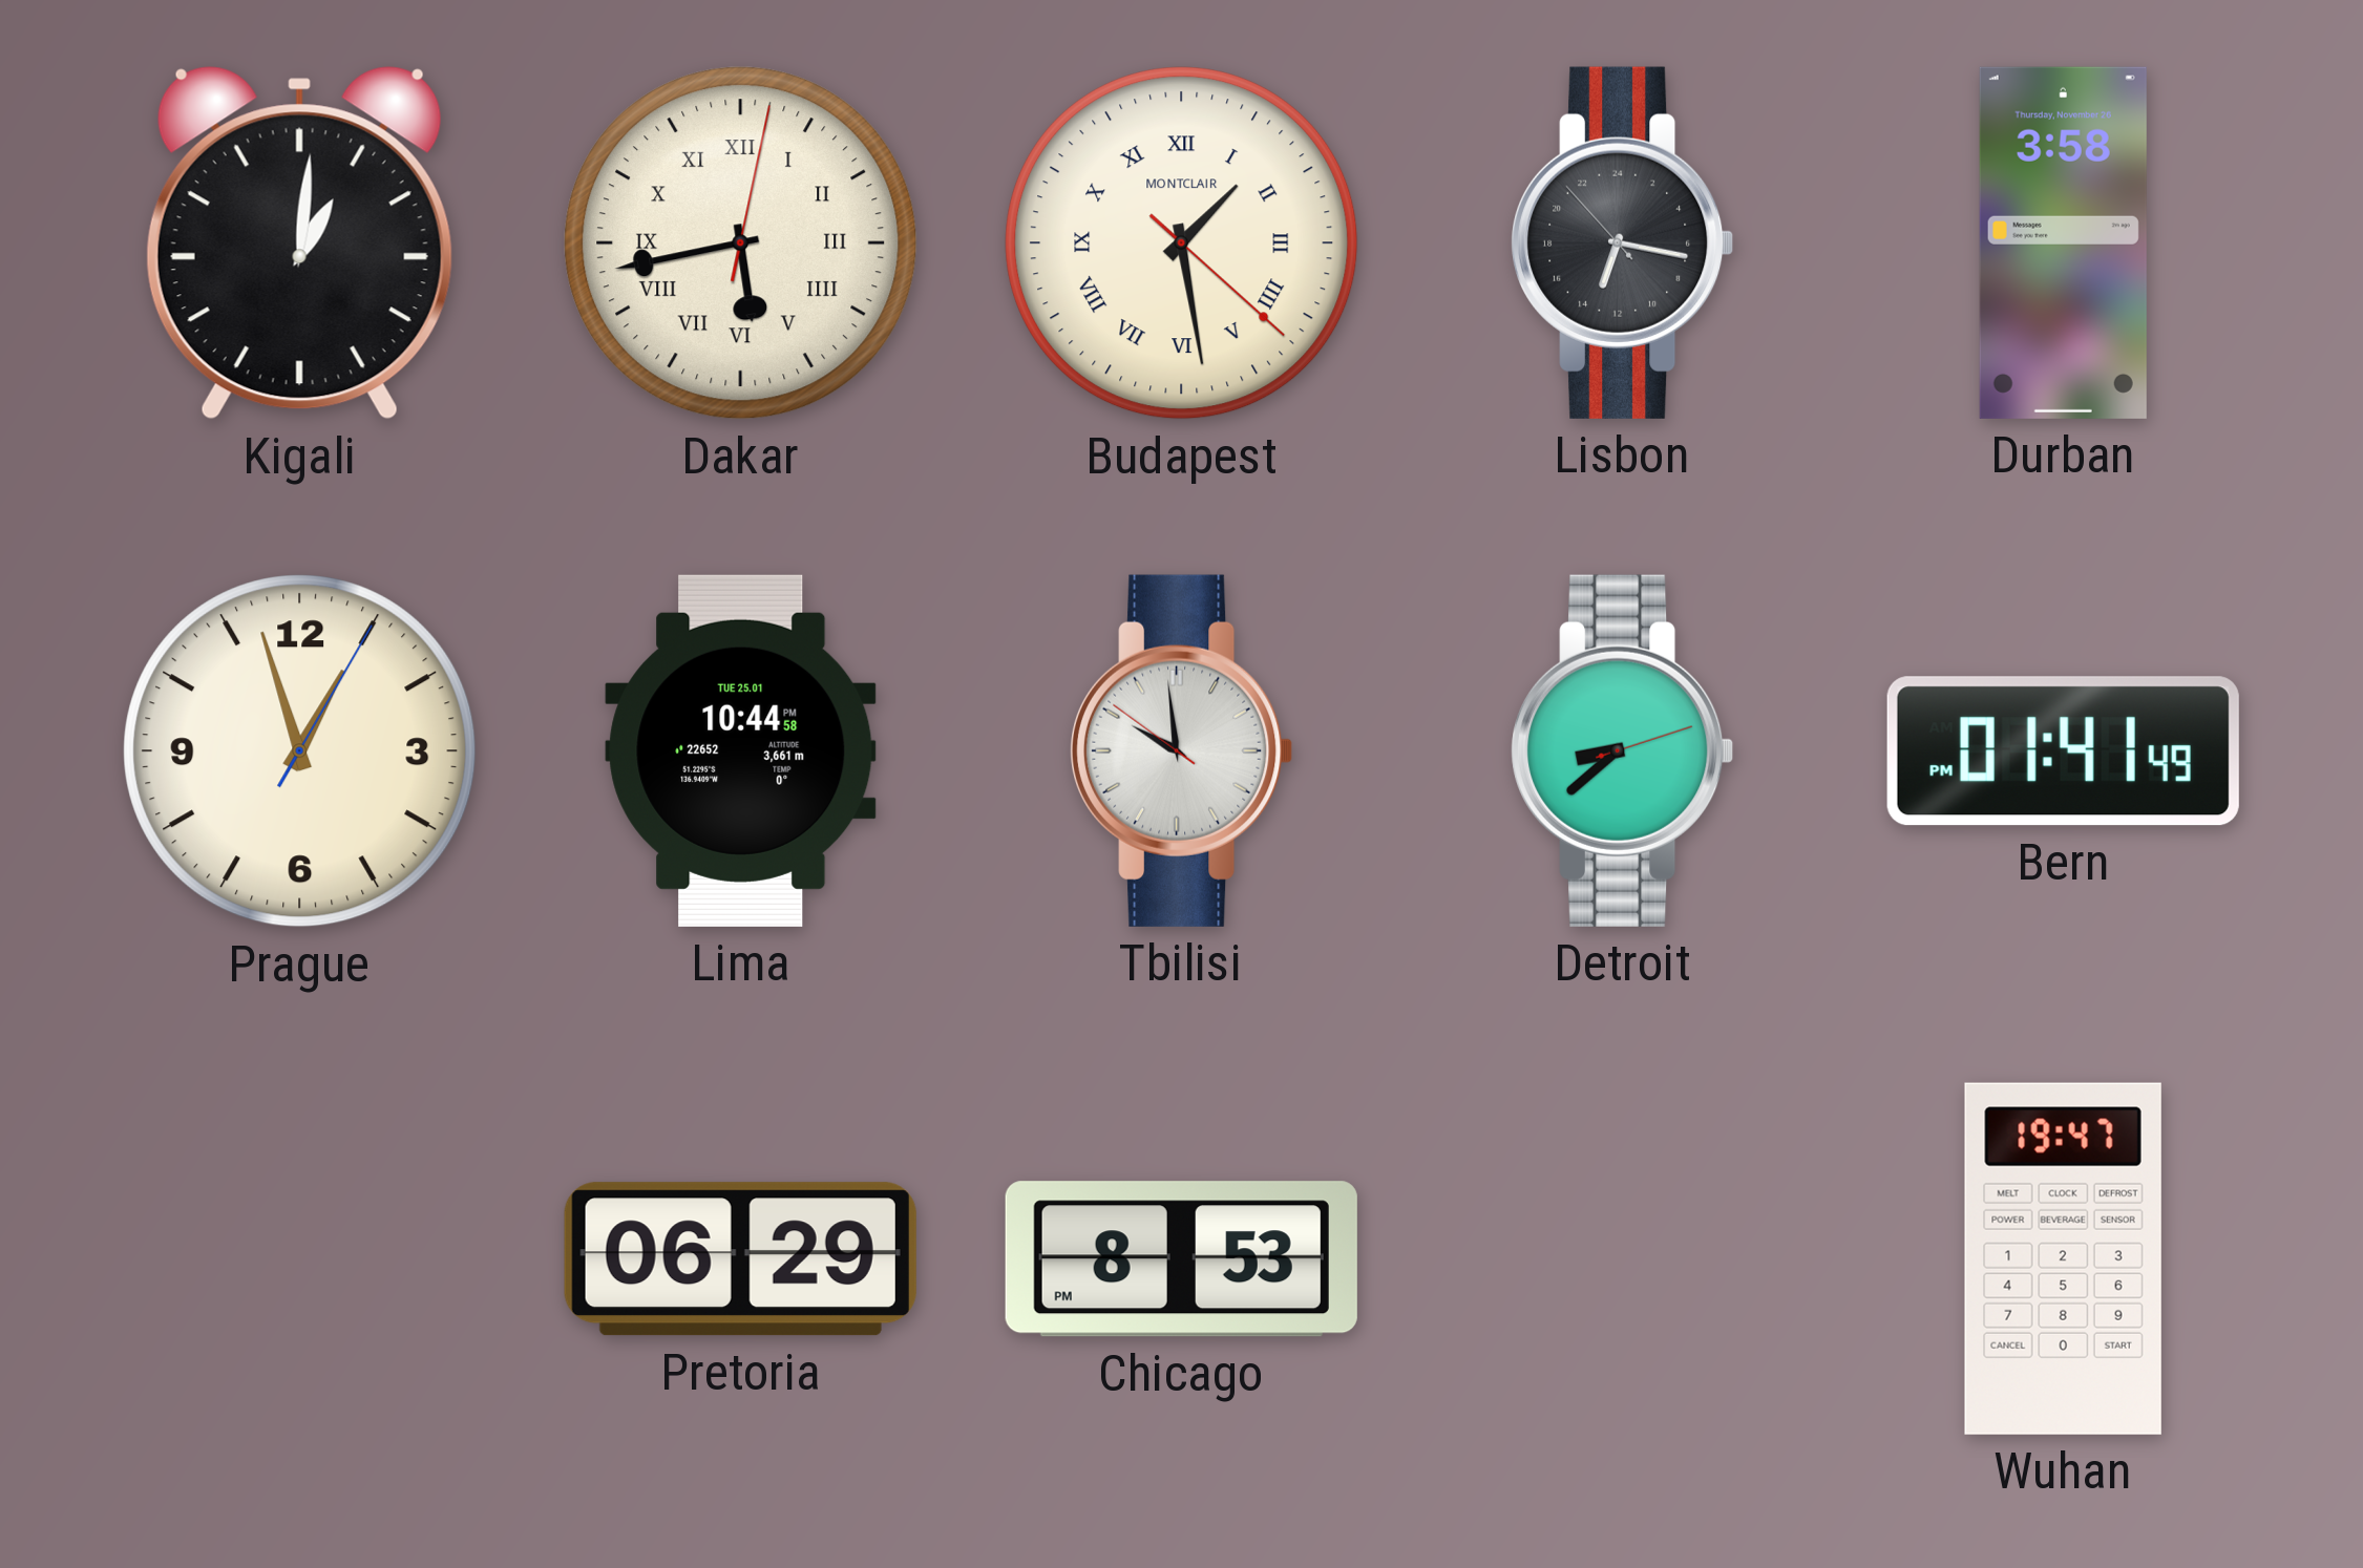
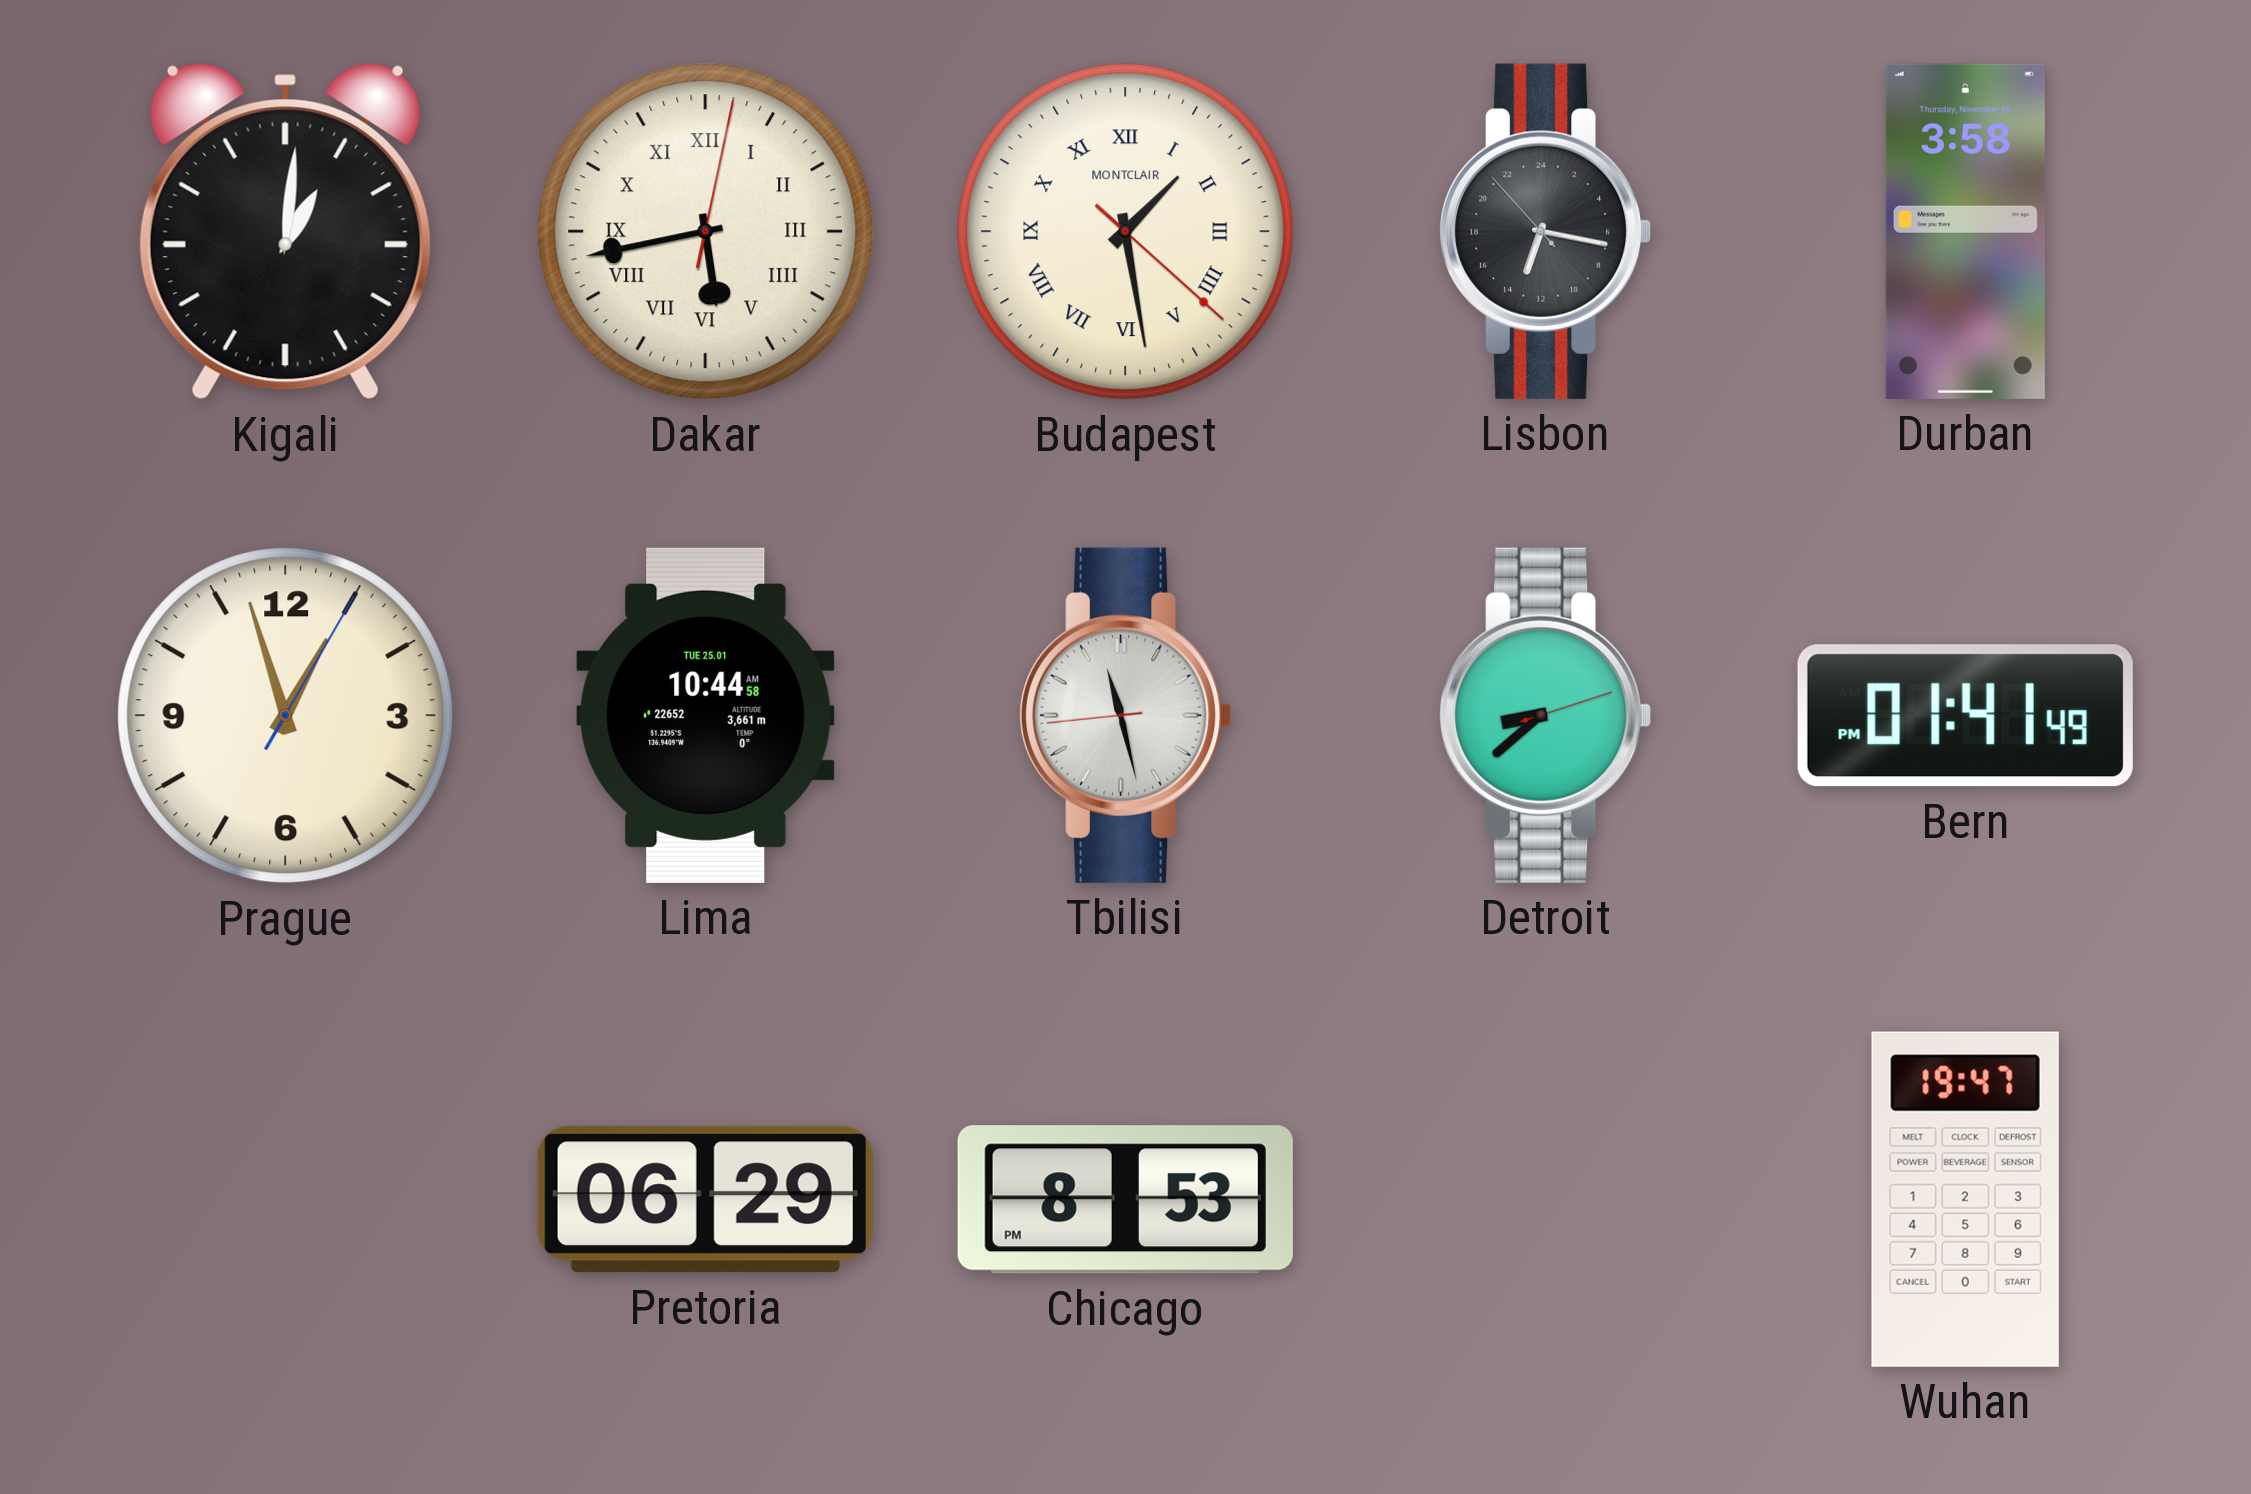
Lima: 10:44:58 PM -> 10:44:58 AM (706, 715)
Tbilisi: 9:58 -> 11:27 (1126, 715)
